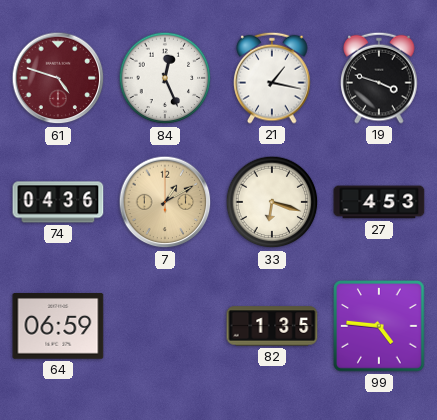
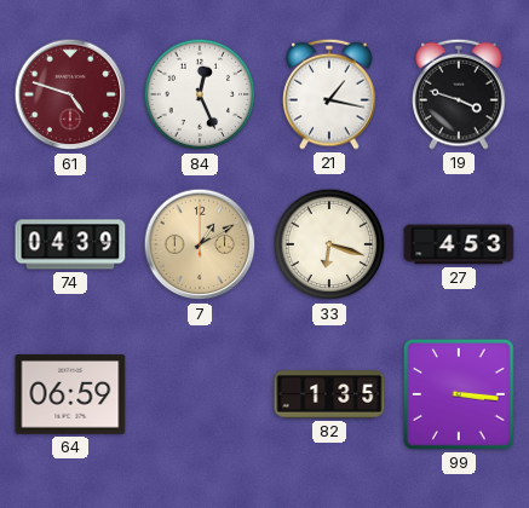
74: 04:36 -> 04:39 (70, 244)
99: 4:46 -> 3:16 (459, 394)
